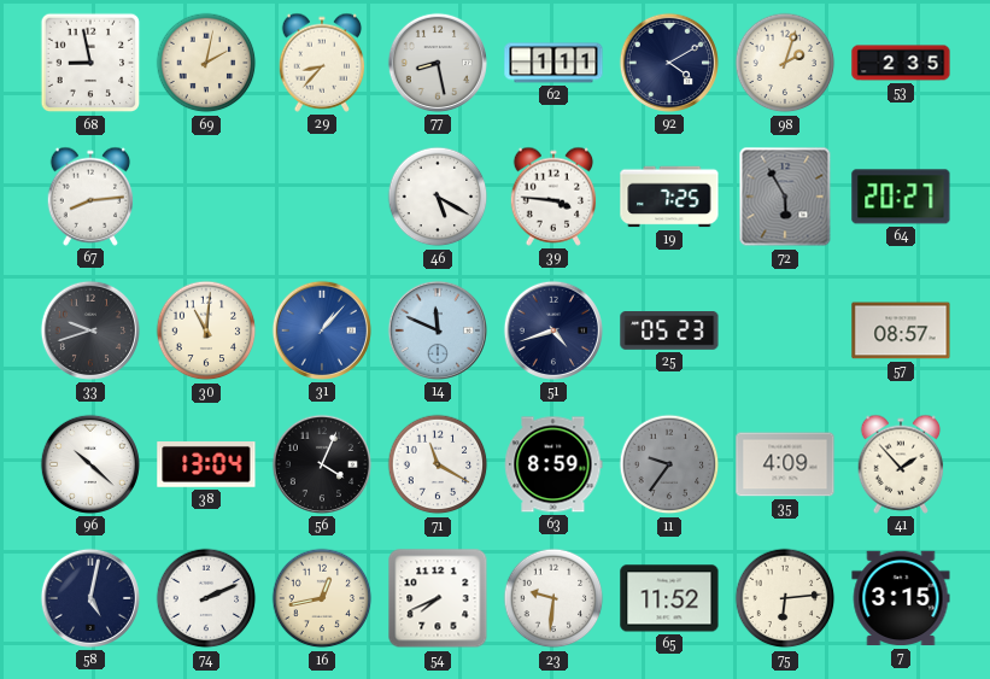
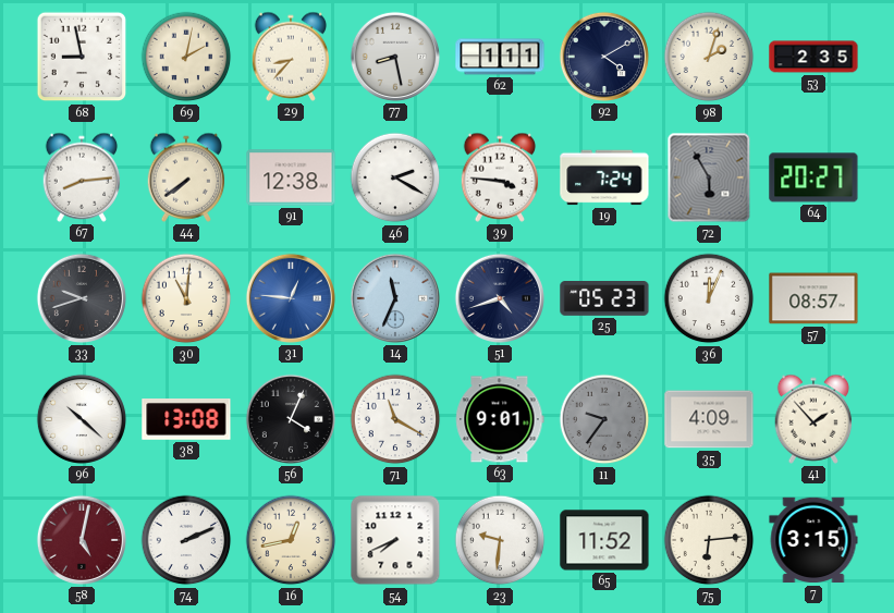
44: none -> 7:39 (186, 177)
91: none -> 12:38 (291, 177)
46: 5:20 -> 2:20 (395, 177)
19: 7:25 -> 7:24 (604, 177)
31: 1:07 -> 12:46 (291, 298)
14: 11:49 -> 11:34 (395, 298)
36: none -> 12:04 (709, 298)
38: 13:04 -> 13:08 (186, 420)
63: 8:59 -> 9:01 (500, 419)
58 dial: navy -> burgundy (82, 540)
